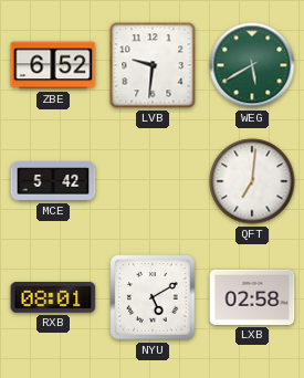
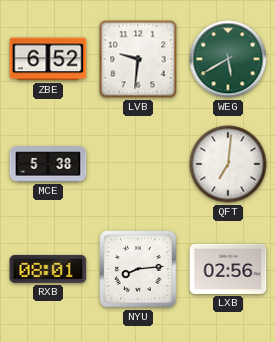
MCE: 5:42 -> 5:38 (48, 164)
NYU: 5:10 -> 8:14 (138, 269)
LXB: 02:58 -> 02:56 (228, 269)
